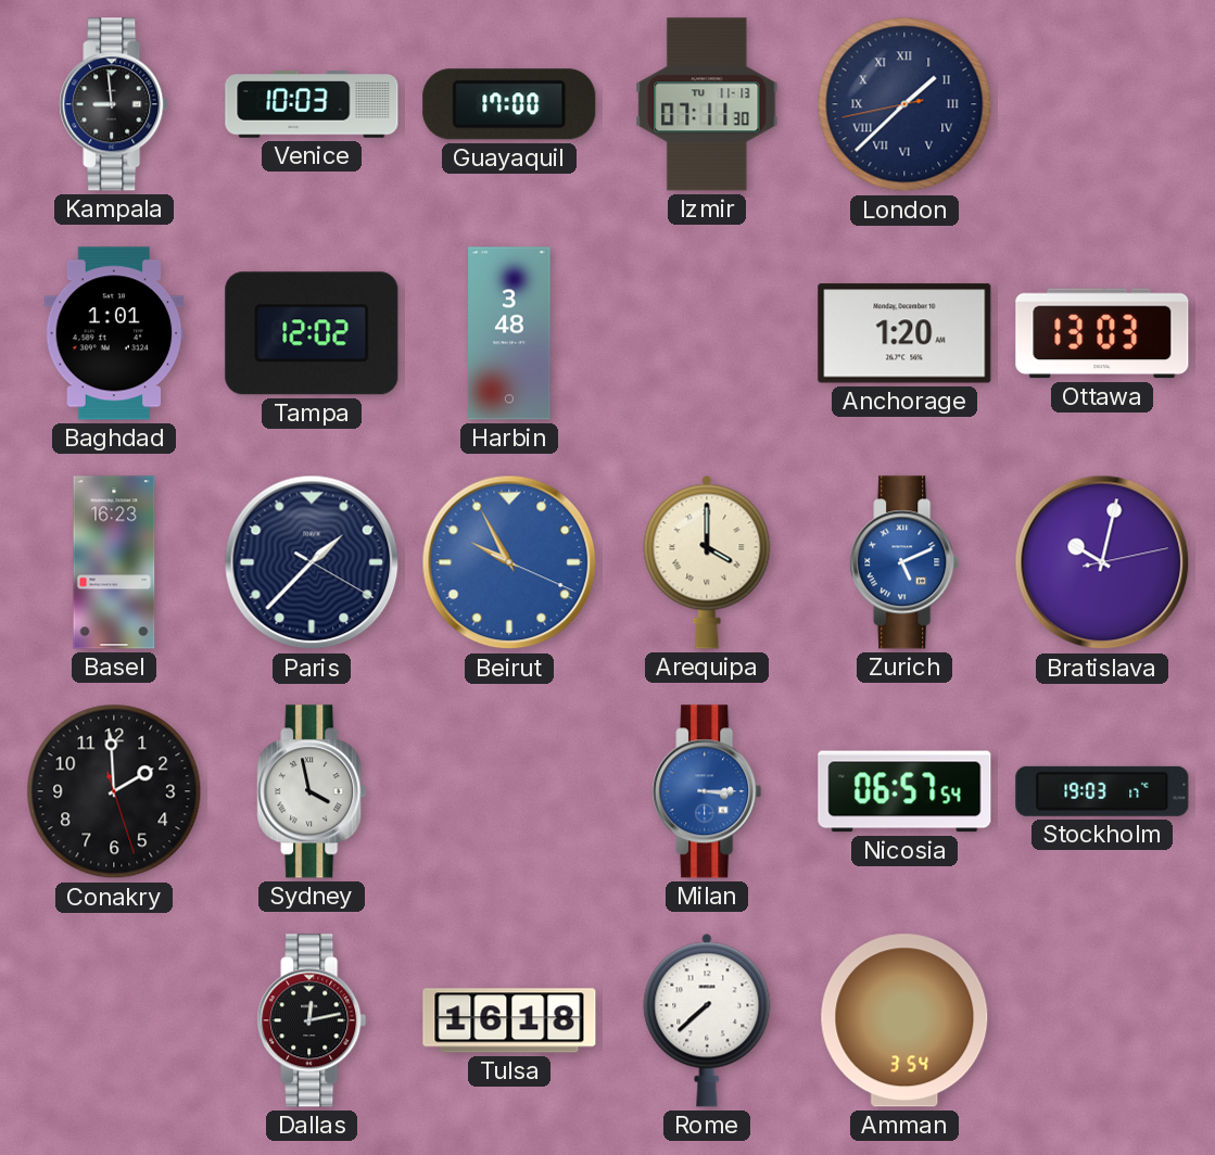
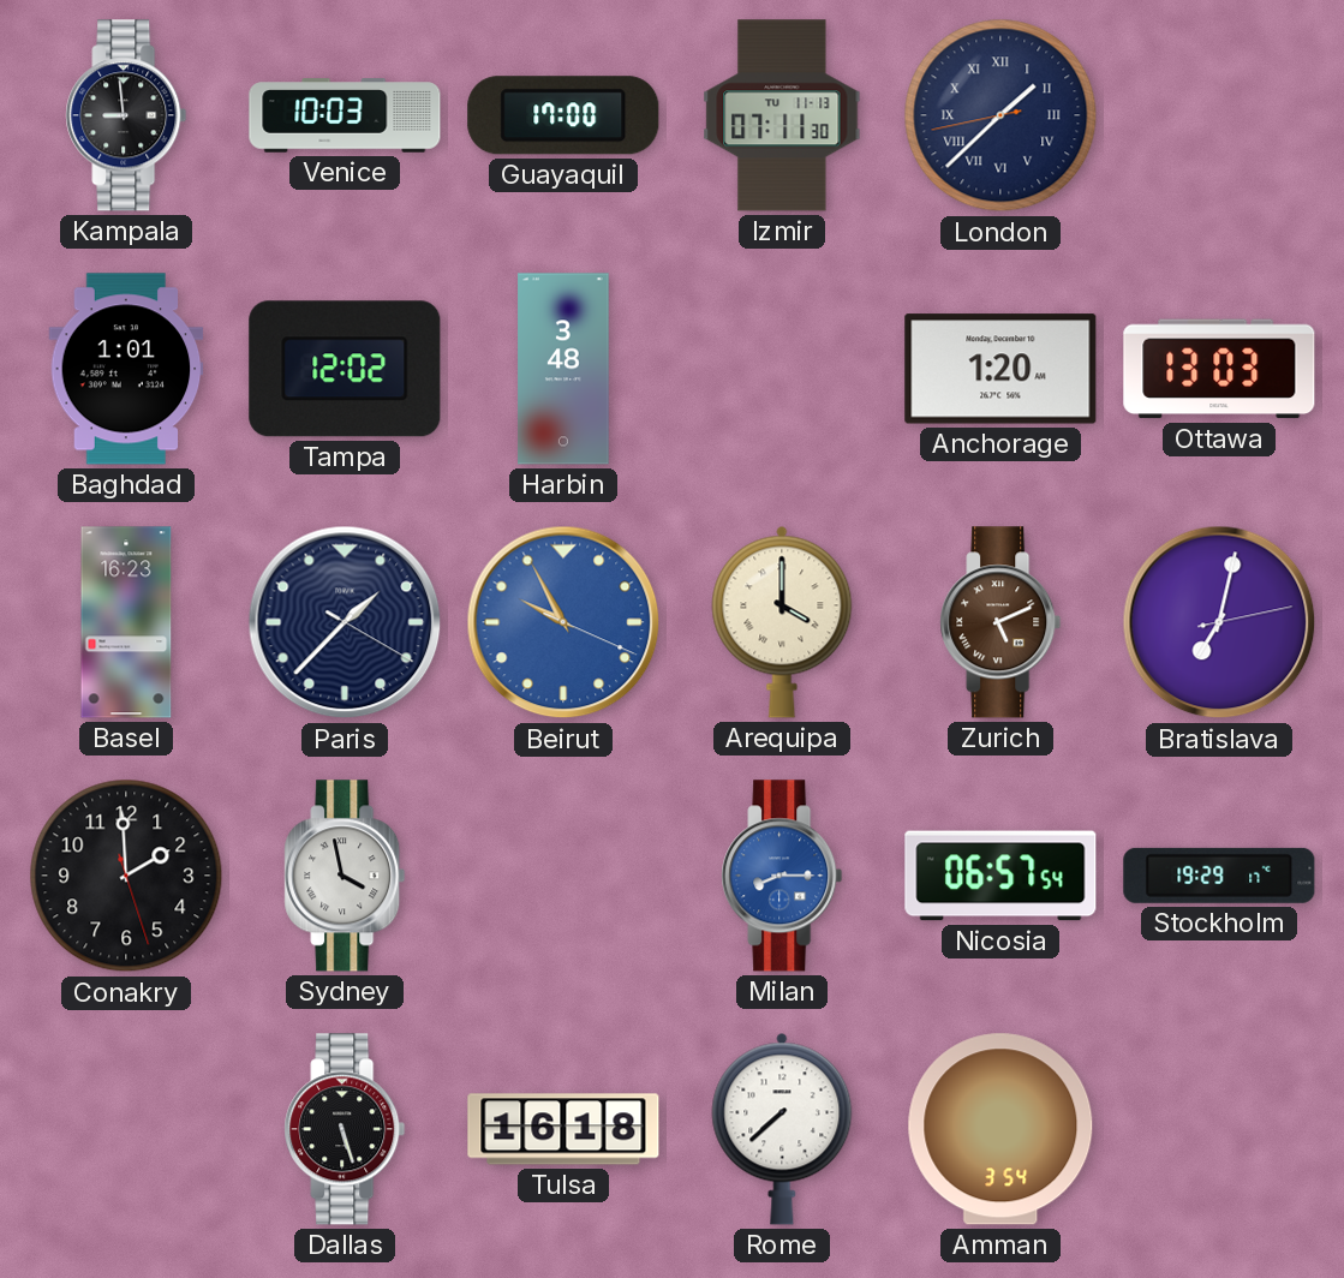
Zurich dial: blue -> brown (1000, 622)
Bratislava: 10:02 -> 7:02 (1219, 622)
Milan: 3:15 -> 8:15 (782, 876)
Stockholm: 19:03 -> 19:29 (1219, 876)
Dallas: 12:13 -> 5:27 (345, 1129)
